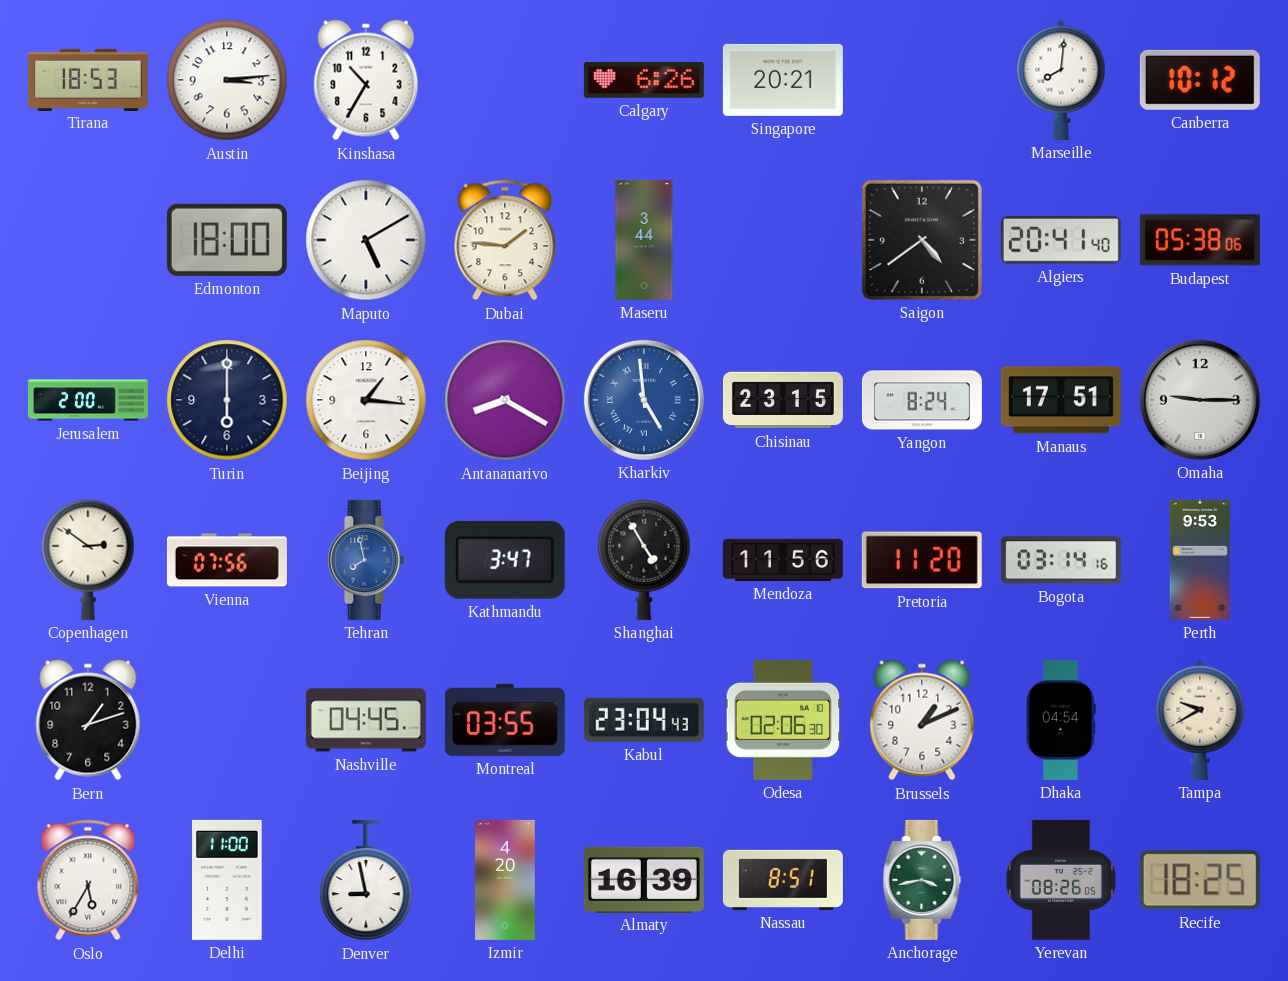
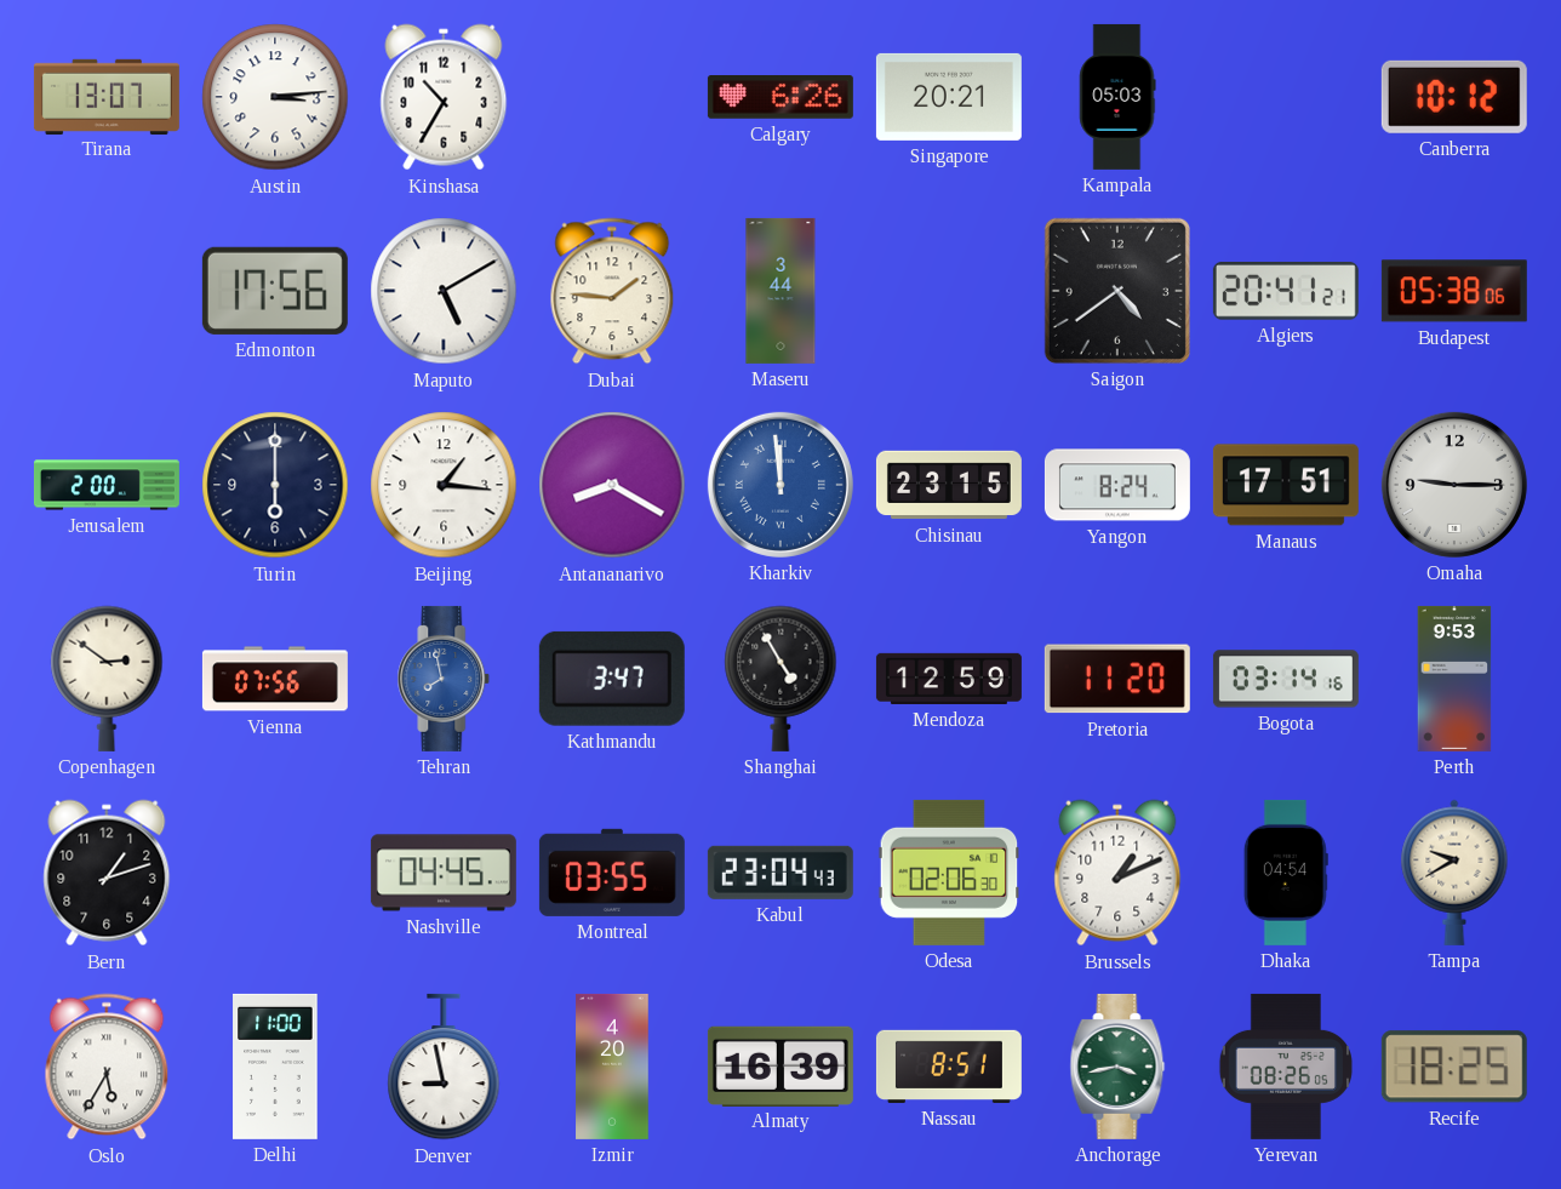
Tirana: 18:53 -> 13:07 (107, 96)
Kampala: none -> 05:03 (1117, 97)
Marseille: 8:01 -> none (1061, 80)
Edmonton: 18:00 -> 17:56 (275, 291)
Algiers: 20:41:40 -> 20:41:21 (1286, 292)
Kharkiv: 4:59 -> 11:59 (780, 485)
Mendoza: 11:56 -> 12:59 (949, 679)
